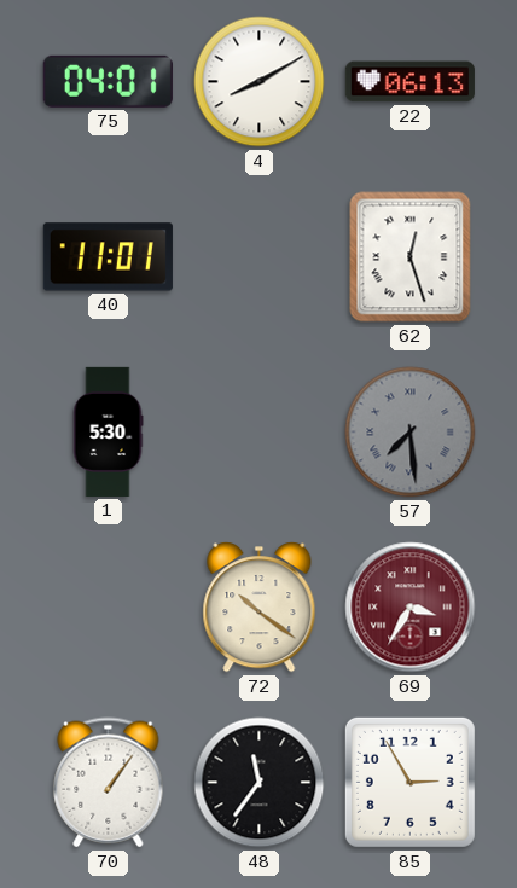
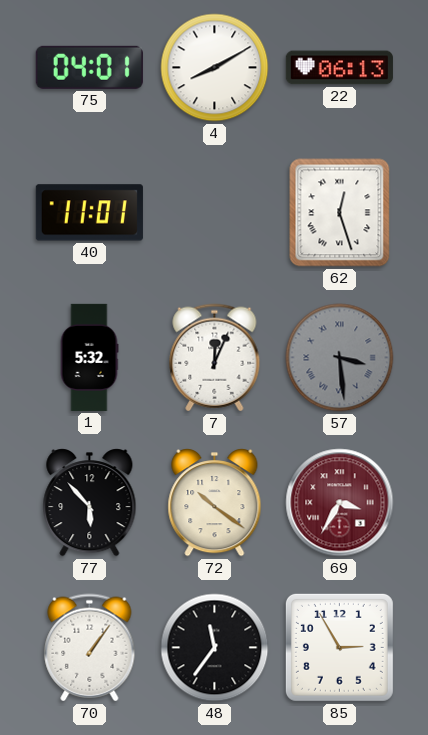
1: 5:30 -> 5:32 (89, 357)
7: none -> 12:04 (215, 358)
57: 7:29 -> 3:29 (340, 358)
77: none -> 5:53 (90, 503)
